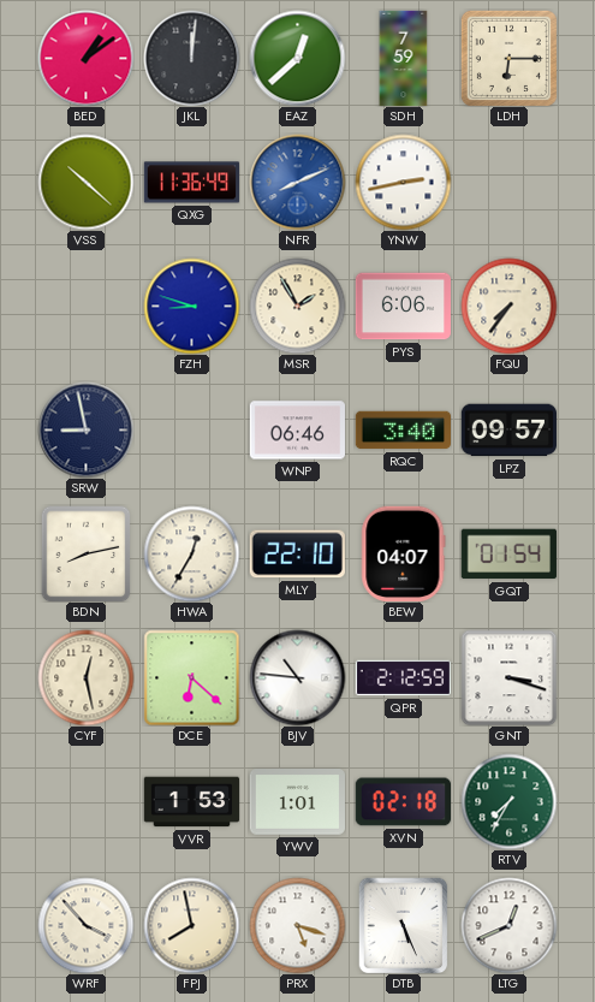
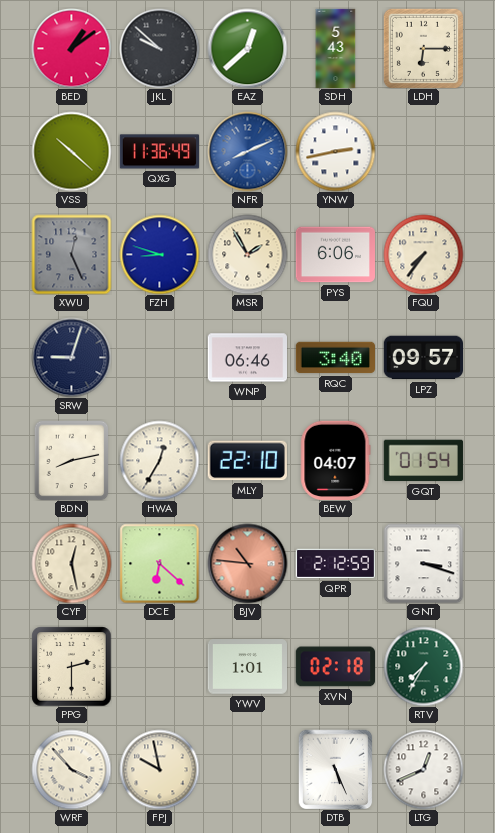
JKL: 12:01 -> 9:52 (159, 48)
SDH: 7:59 -> 5:43 (336, 48)
XWU: none -> 12:26 (71, 254)
SRW: 8:58 -> 9:03 (71, 357)
BJV dial: white -> salmon (247, 563)
PPG: none -> 2:30 (71, 666)
VVR: 1:53 -> none (191, 802)
FPJ: 7:58 -> 9:58 (159, 769)
PRX: 5:18 -> none (297, 925)
